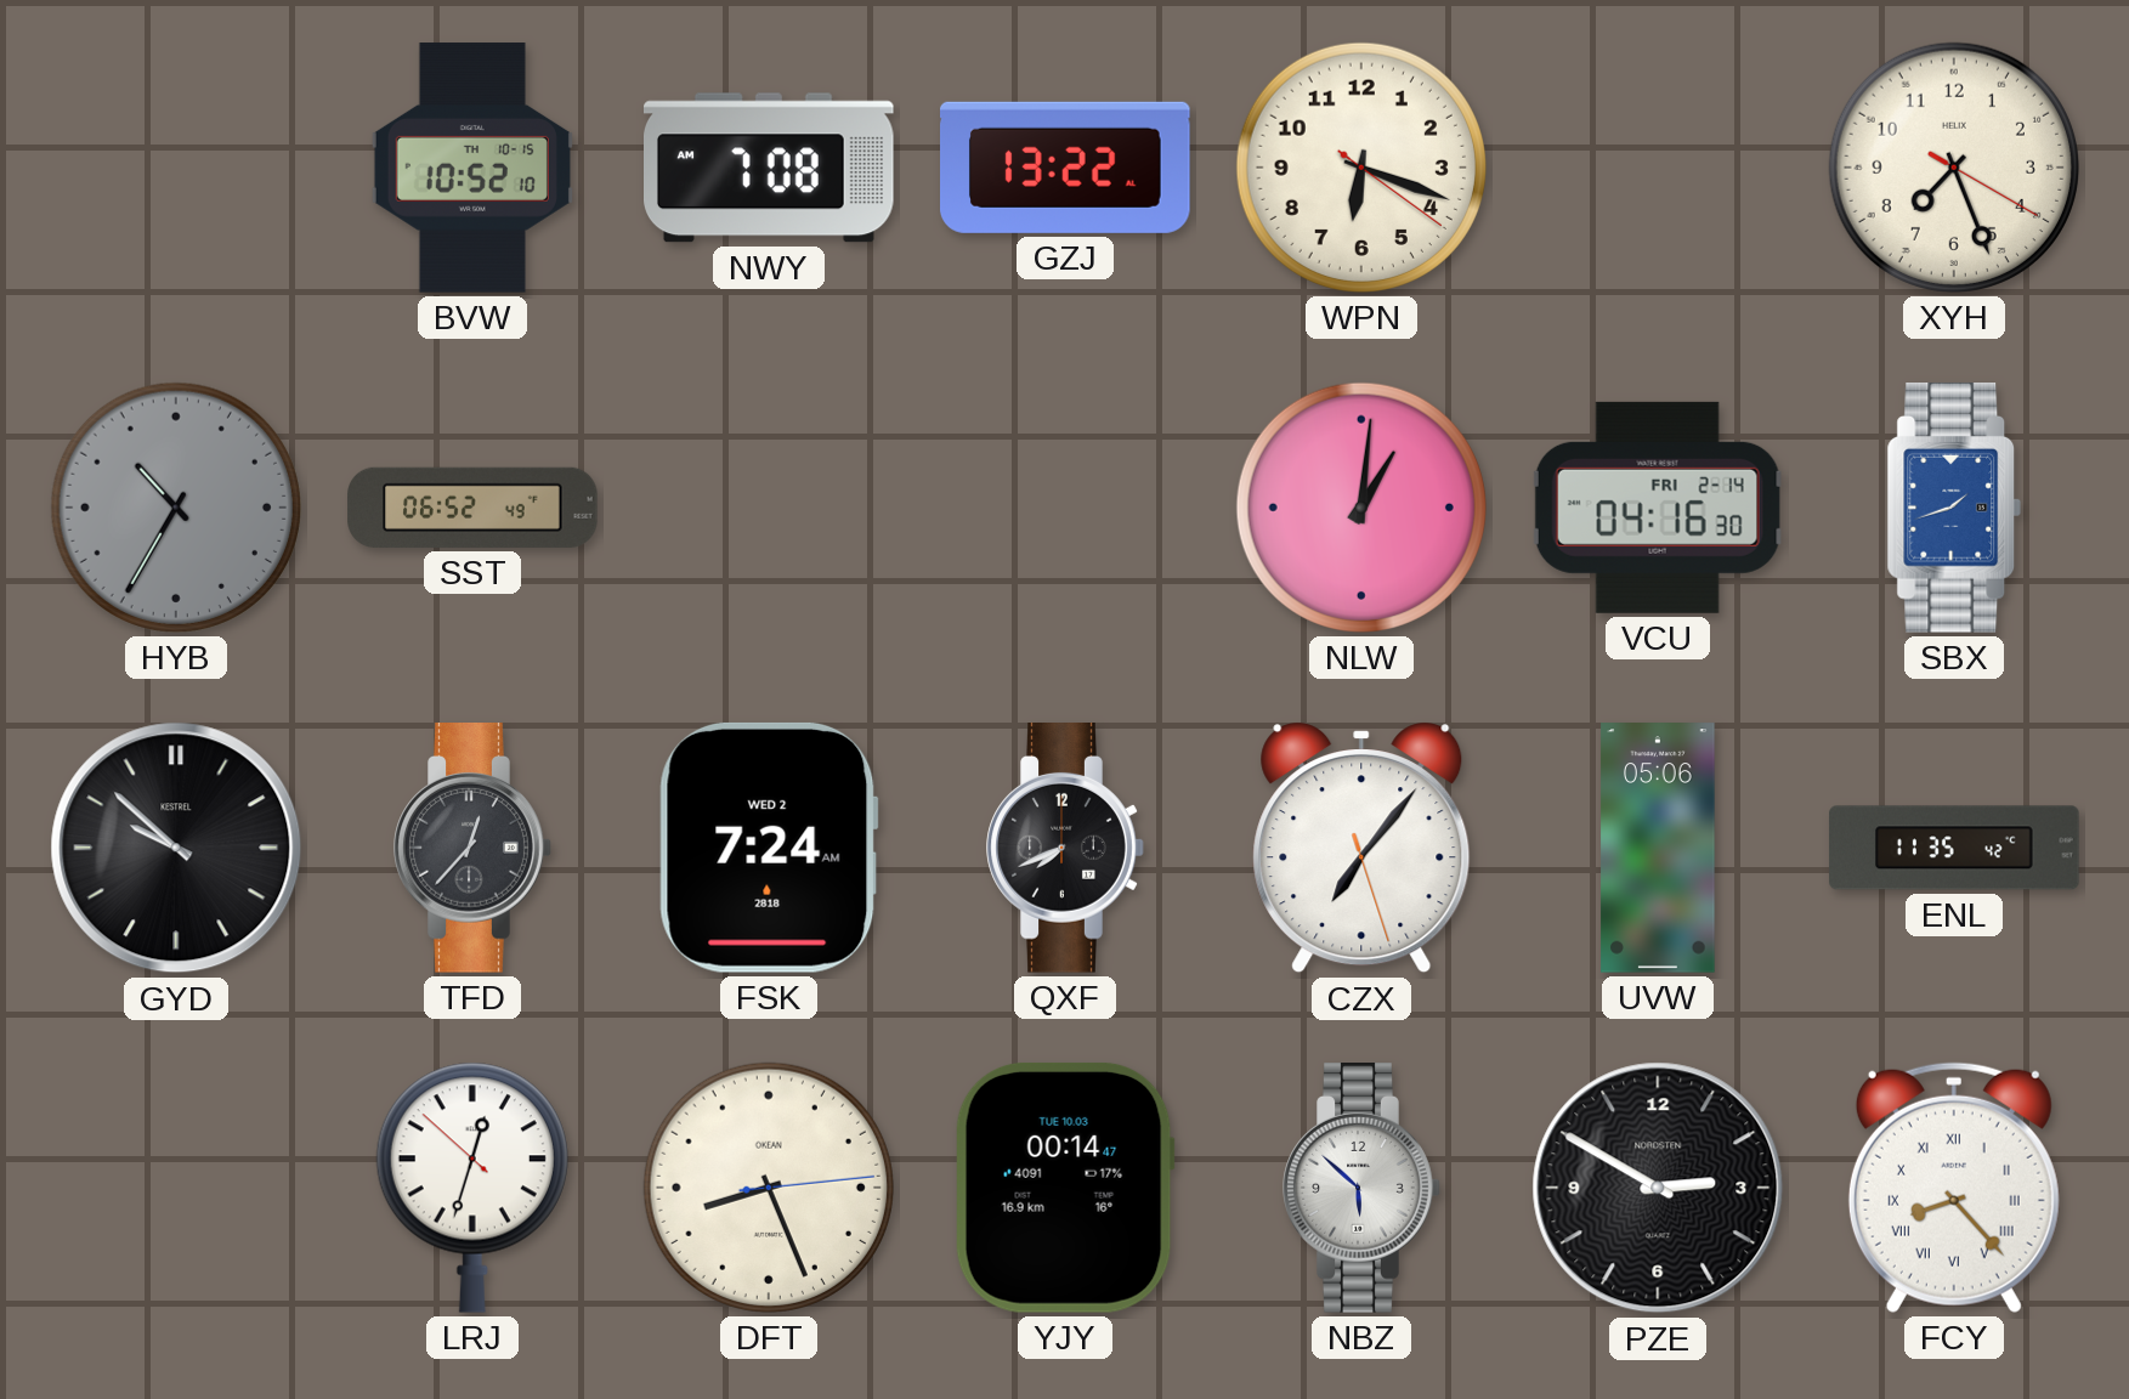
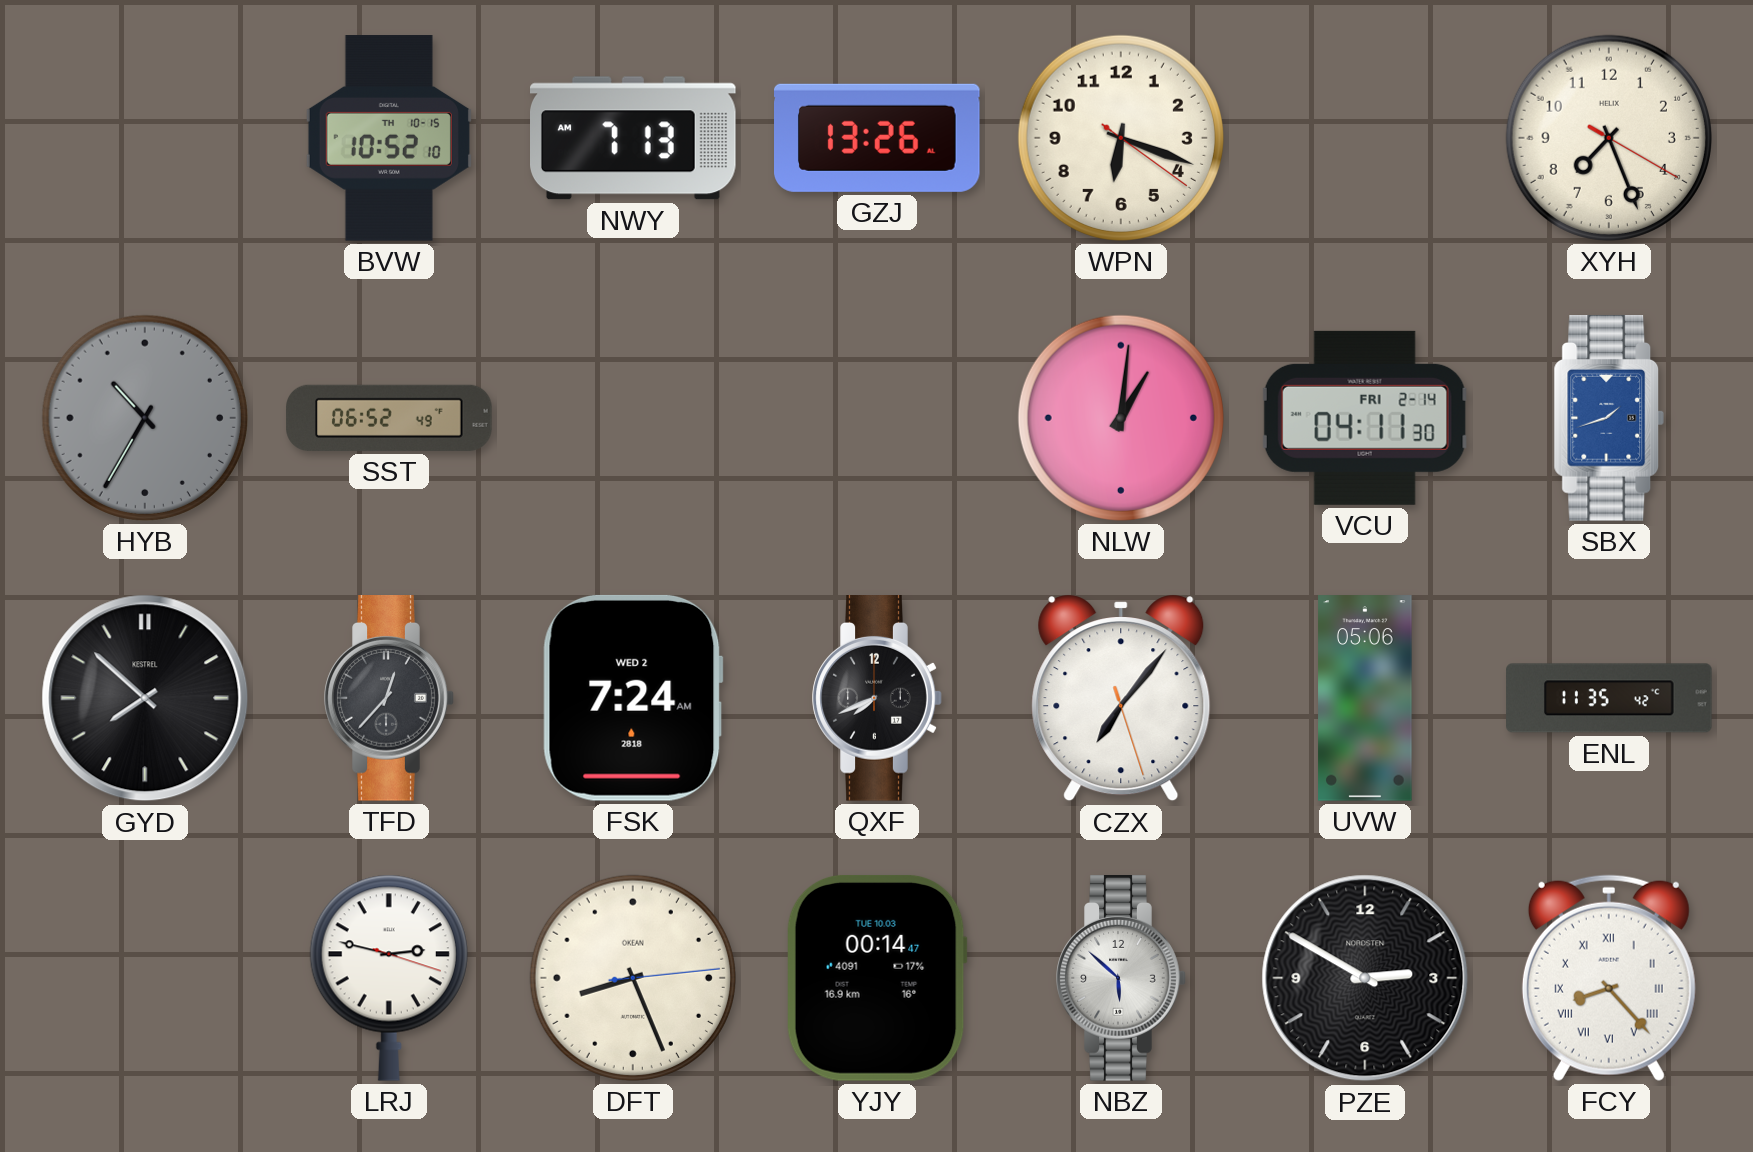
NWY: 7:08 -> 7:13 (634, 138)
GZJ: 13:22 -> 13:26 (878, 138)
VCU: 04:16 -> 04:11 (1365, 418)
GYD: 9:52 -> 7:52 (145, 698)
LRJ: 12:32 -> 2:47 (389, 978)
